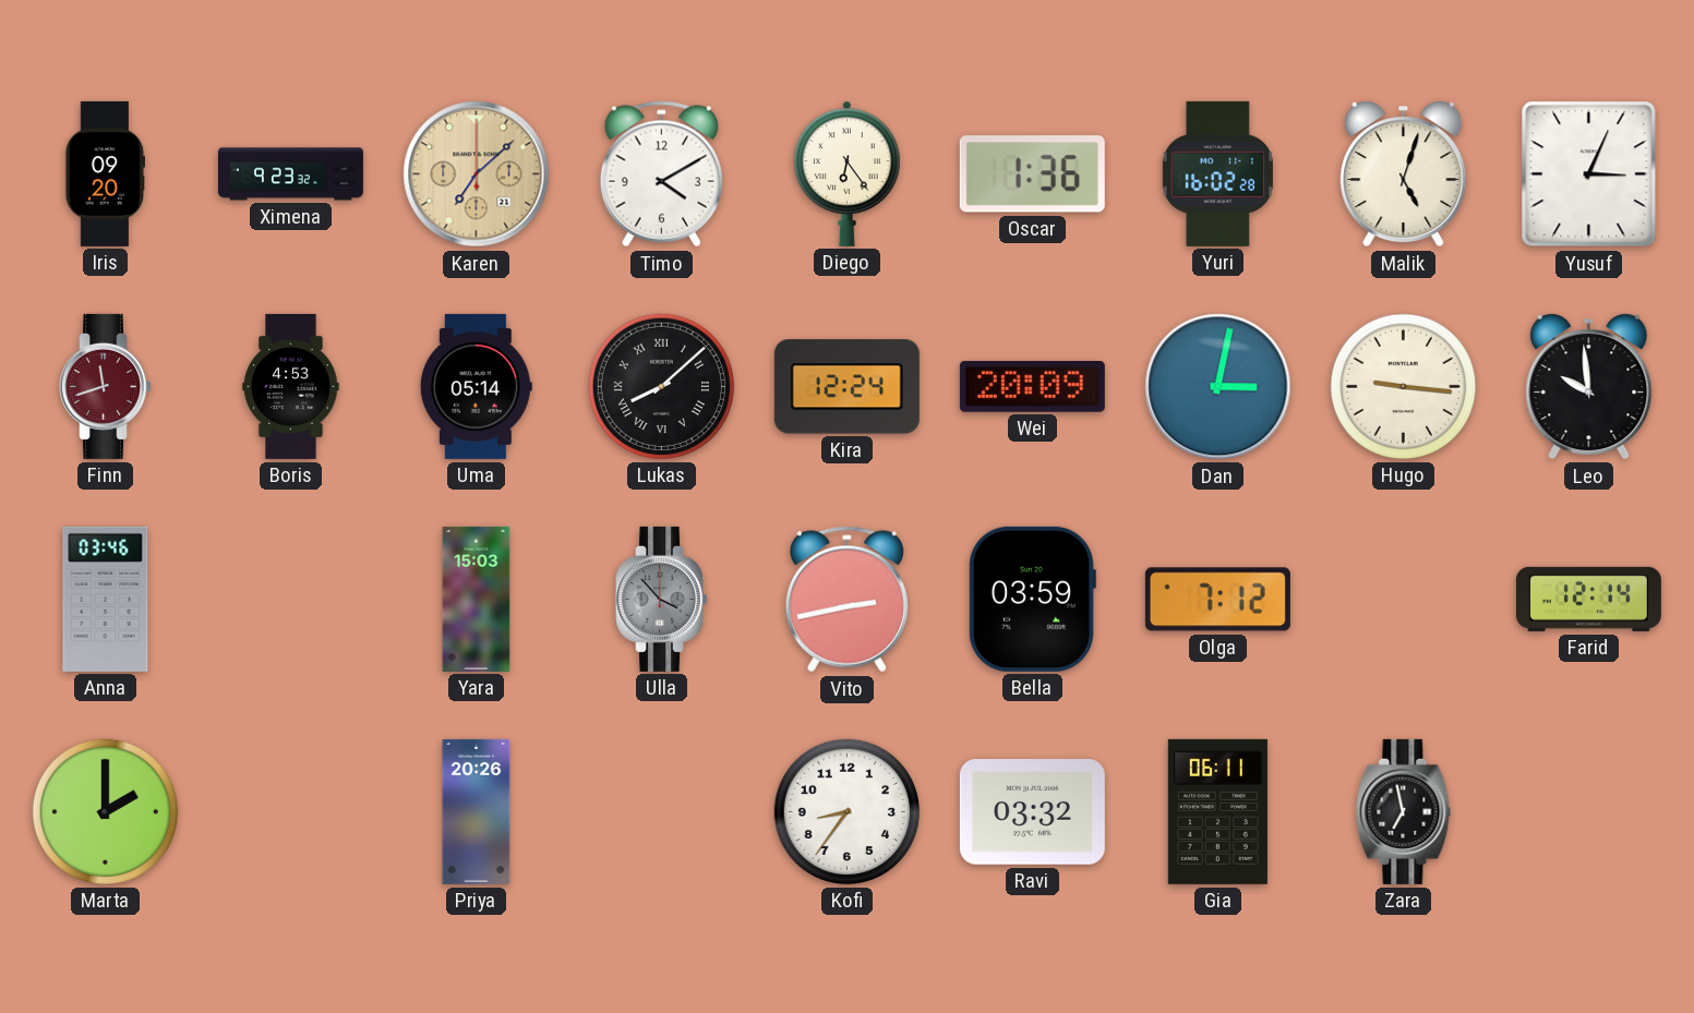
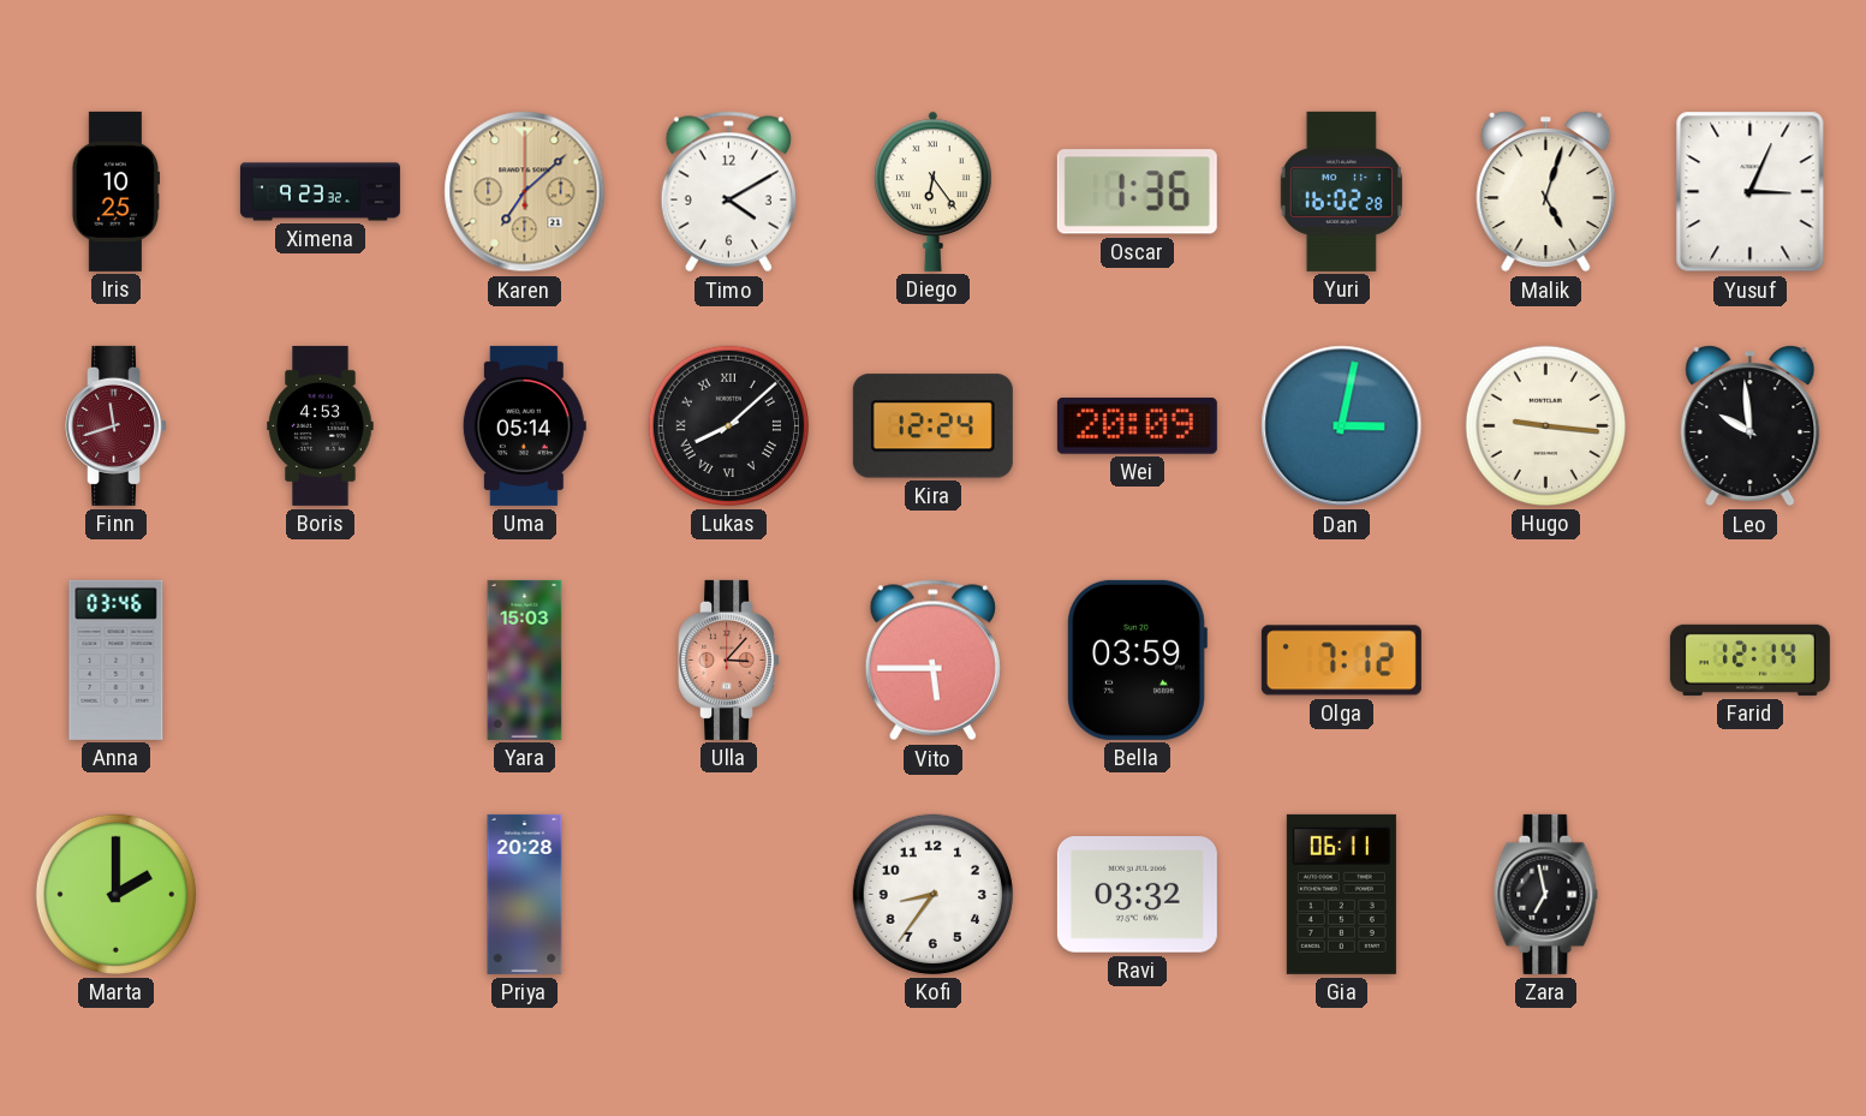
Iris: 09:20 -> 10:25 (115, 191)
Ulla: 3:53 -> 3:07 (729, 660)
Ulla dial: grey -> salmon (729, 660)
Vito: 2:43 -> 5:45 (932, 661)
Priya: 20:26 -> 20:28 (525, 894)
